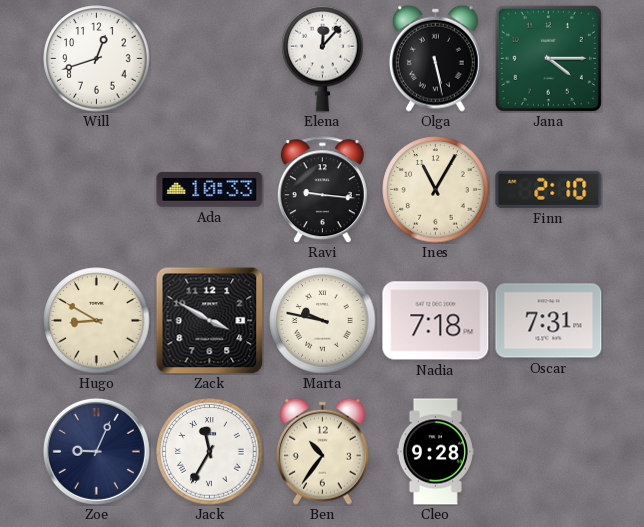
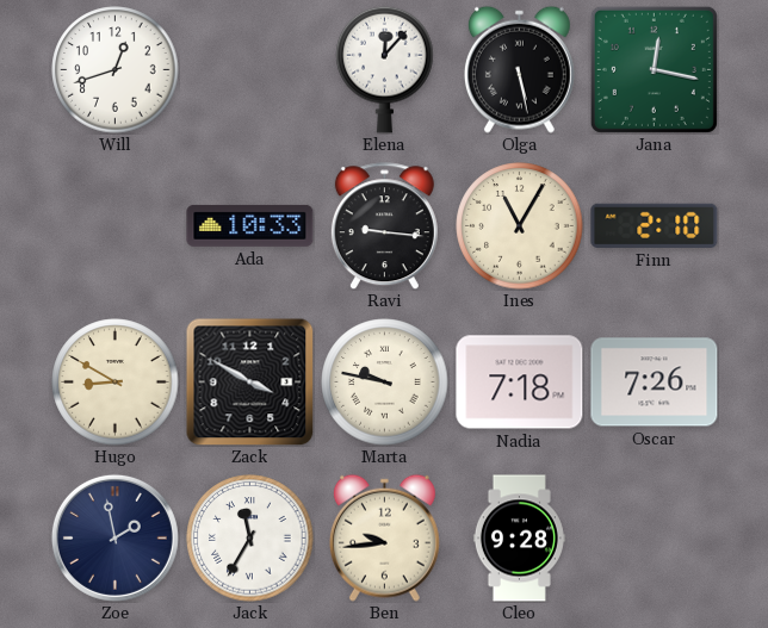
Jana: 4:15 -> 12:17 (654, 69)
Oscar: 7:31 -> 7:26 (655, 383)
Zoe: 9:04 -> 1:58 (114, 537)
Ben: 10:36 -> 9:44 (384, 537)
